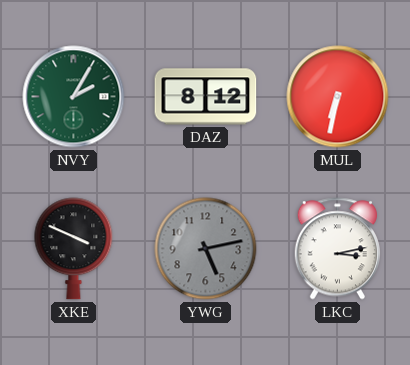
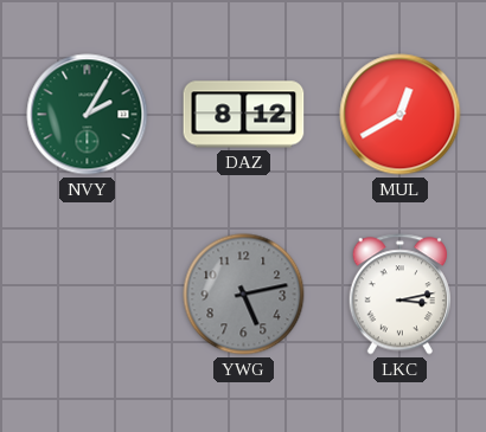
MUL: 6:32 -> 12:40 (401, 115)
XKE: 3:49 -> none (74, 249)
